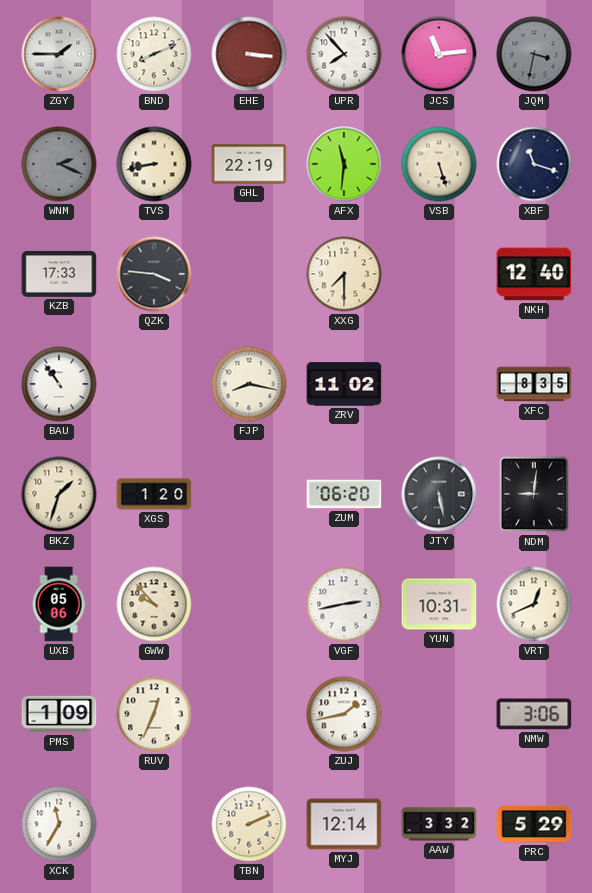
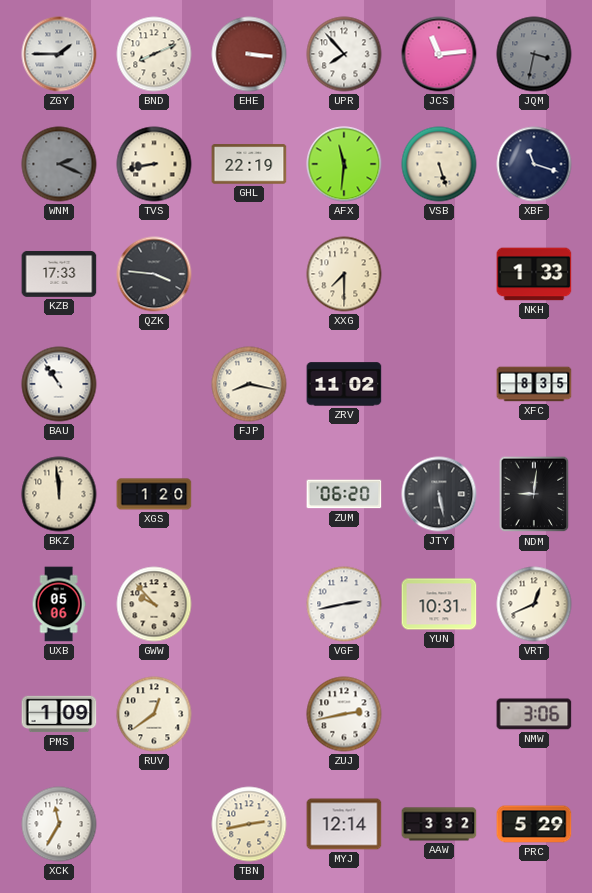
NKH: 12:40 -> 1:33 (534, 274)
BKZ: 1:33 -> 11:59 (59, 494)
RUV: 12:34 -> 12:39 (154, 714)
ZUJ: 1:43 -> 2:43 (344, 714)
TBN: 2:11 -> 2:43 (249, 824)
